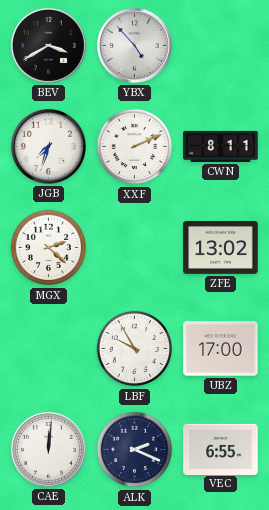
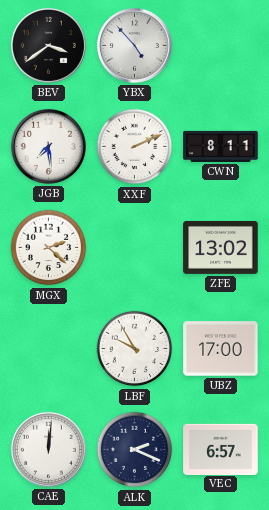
BEV: 3:40 -> 3:39 (48, 45)
JGB: 7:33 -> 7:29 (48, 146)
VEC: 6:55 -> 6:57 (221, 449)
